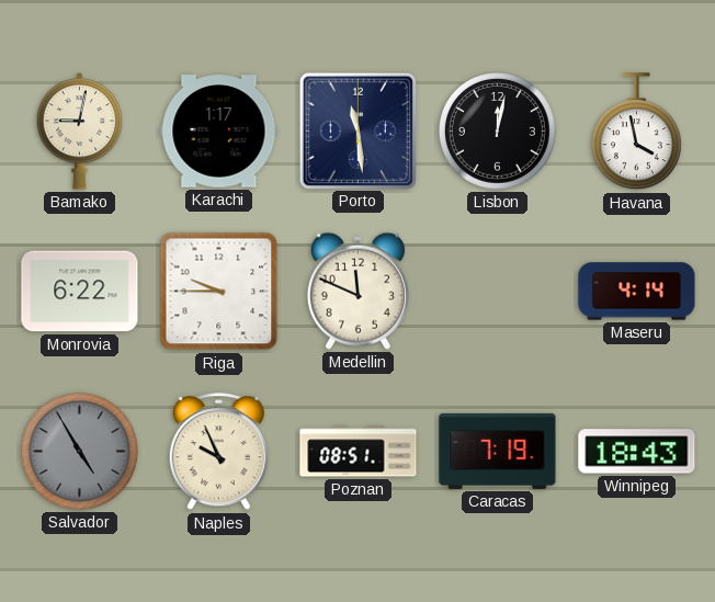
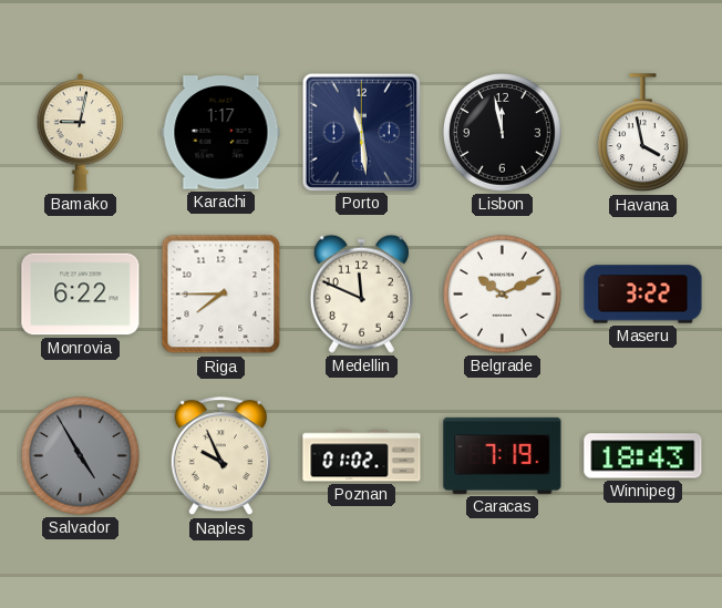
Lisbon: 12:02 -> 11:58 (503, 133)
Riga: 9:45 -> 7:45 (221, 295)
Belgrade: none -> 10:11 (503, 295)
Maseru: 4:14 -> 3:22 (643, 295)
Poznan: 08:51 -> 01:02 (362, 456)
